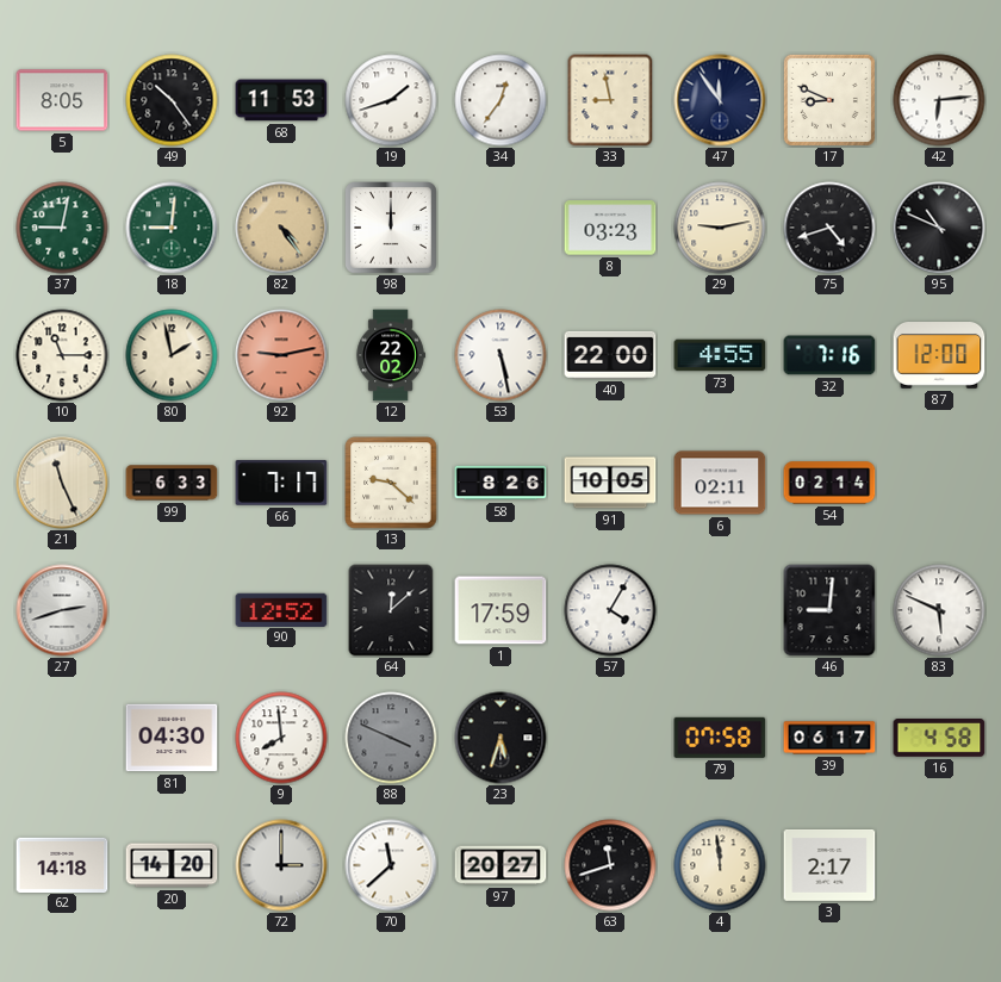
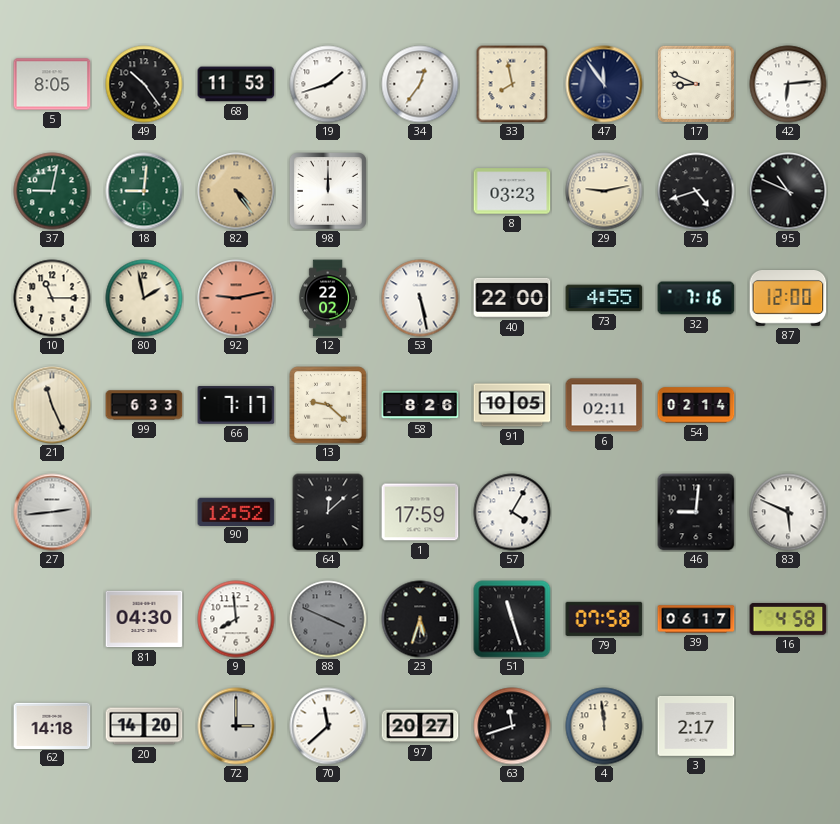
33: 8:58 -> 7:58 (512, 84)
27: 2:42 -> 2:44 (52, 512)
51: none -> 11:27 (512, 619)
